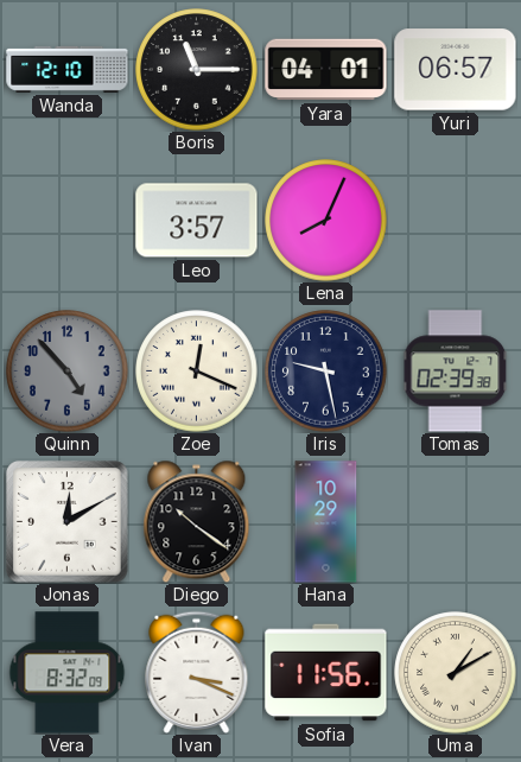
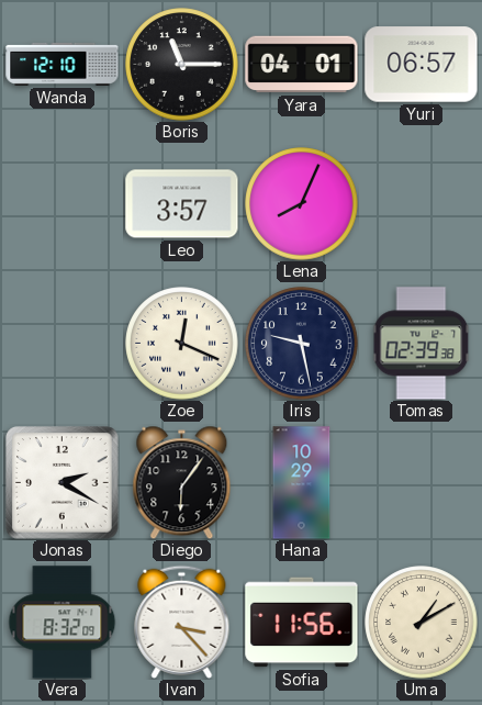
Quinn: 4:53 -> none (68, 372)
Jonas: 12:10 -> 2:20 (63, 483)
Diego: 10:21 -> 6:06 (182, 482)
Ivan: 3:19 -> 3:23 (182, 622)
